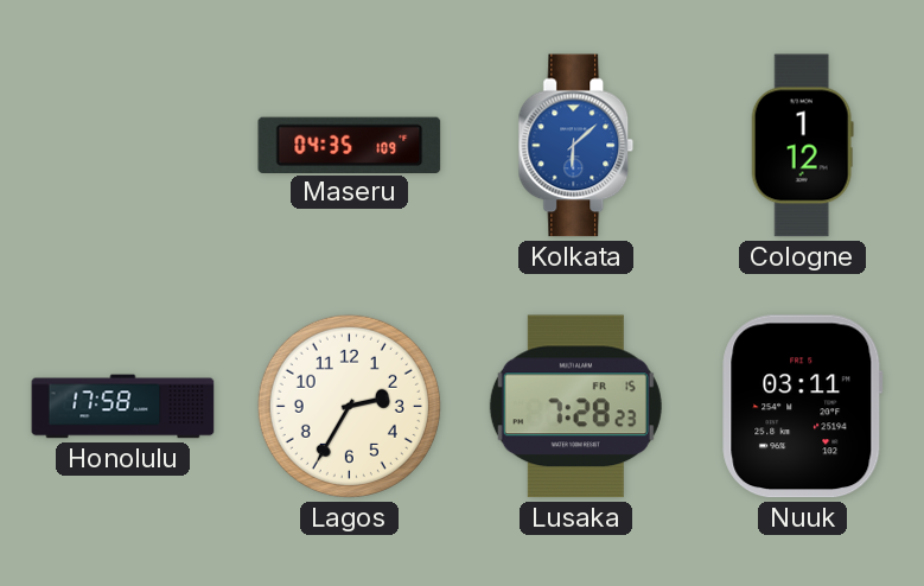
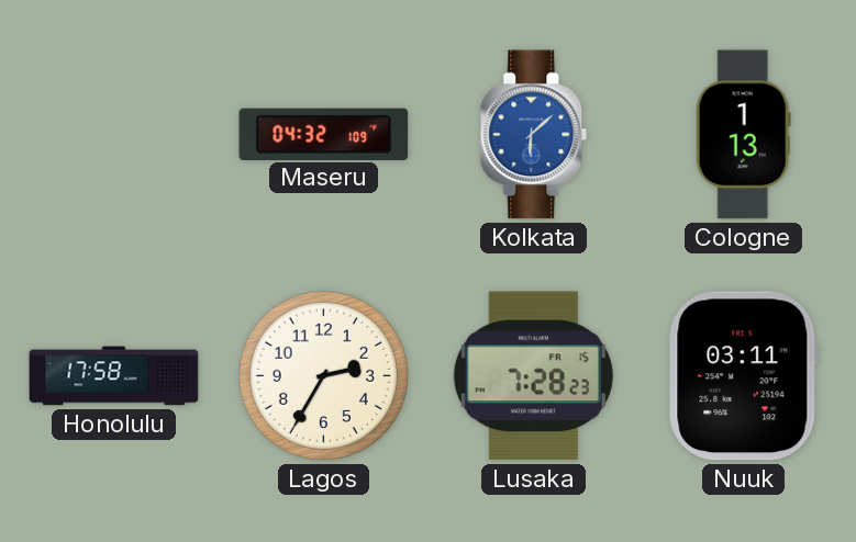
Maseru: 04:35 -> 04:32 (324, 134)
Cologne: 1:12 -> 1:13 (743, 135)
